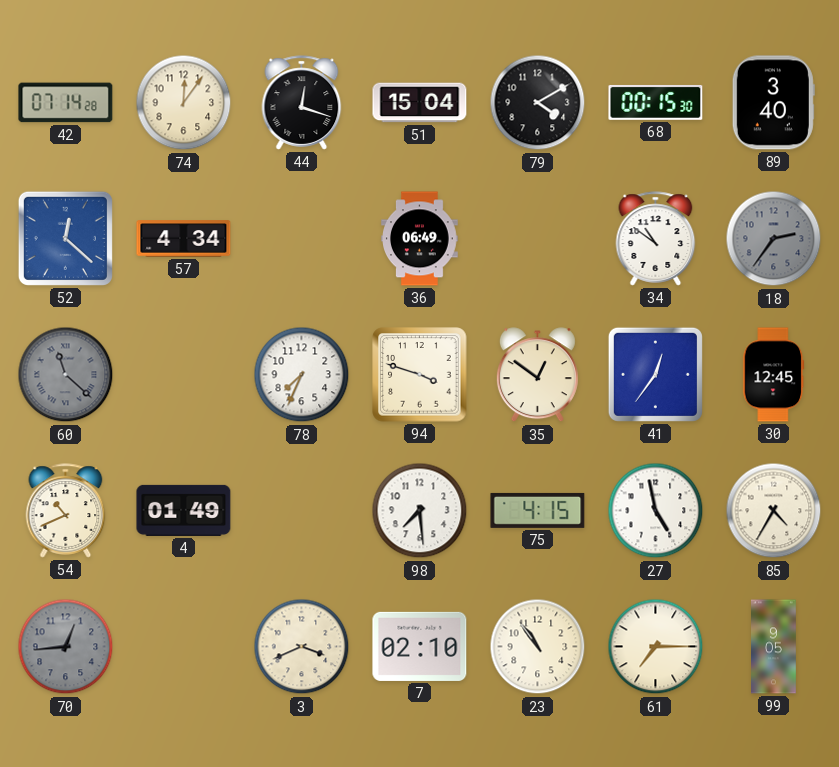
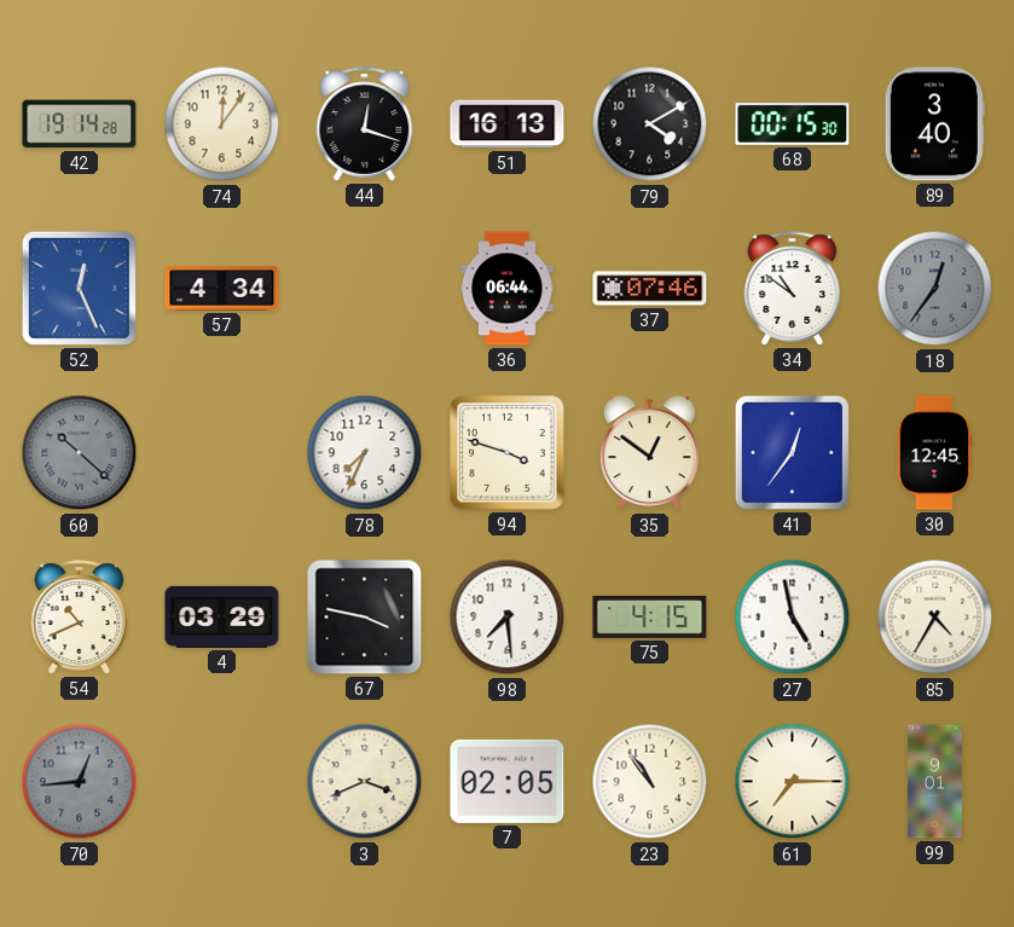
42: 07:14 -> 19:14 (80, 124)
51: 15:04 -> 16:13 (508, 124)
52: 12:22 -> 12:26 (79, 288)
36: 06:49 -> 06:44 (508, 289)
37: none -> 07:46 (650, 289)
18: 2:36 -> 12:36 (935, 289)
60: 11:22 -> 10:22 (80, 453)
4: 01:49 -> 03:29 (222, 616)
67: none -> 3:47 (365, 618)
7: 02:10 -> 02:05 (508, 781)
99: 9:05 -> 9:01 (935, 782)
